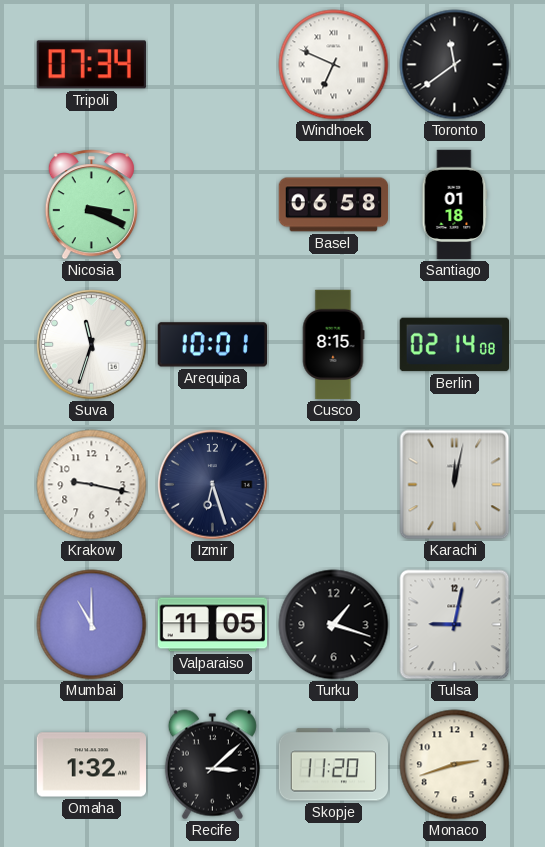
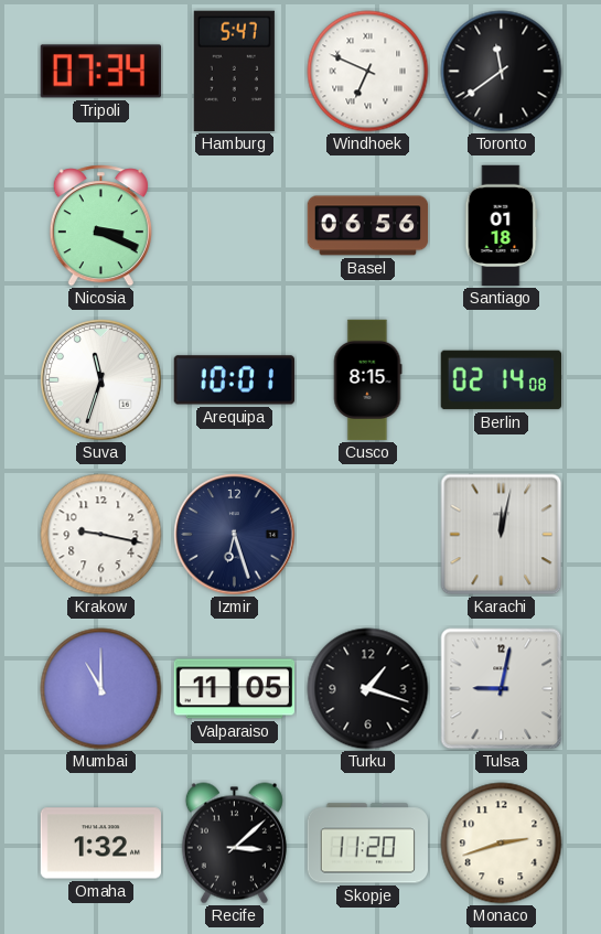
Hamburg: none -> 5:47 (234, 71)
Basel: 06:58 -> 06:56 (368, 226)
